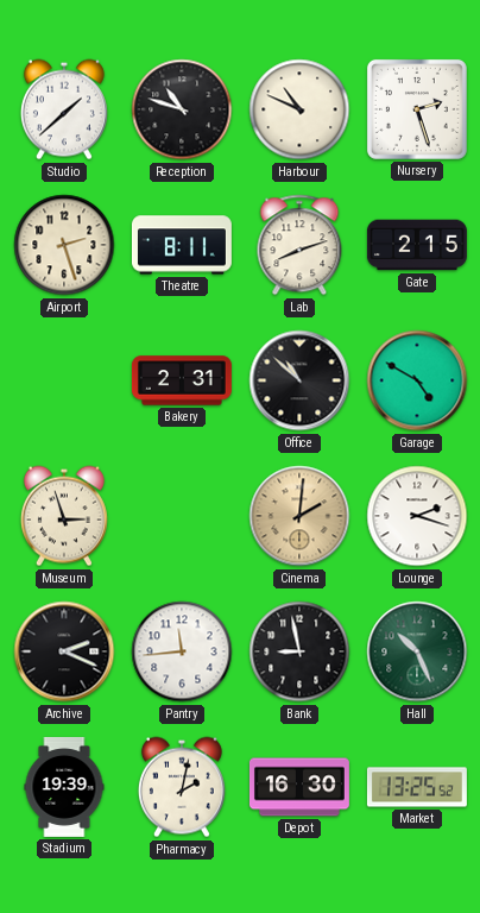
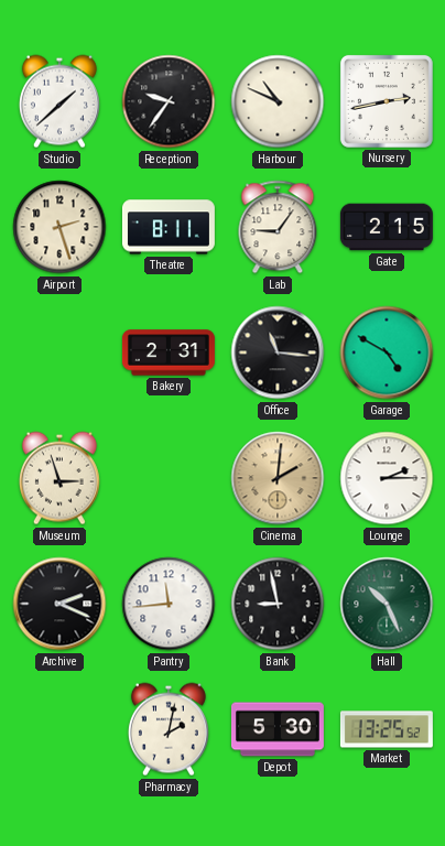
Reception: 10:48 -> 9:36 (169, 101)
Nursery: 2:27 -> 2:43 (387, 101)
Lab: 8:12 -> 9:06 (278, 227)
Office: 10:52 -> 11:16 (278, 352)
Lounge: 2:18 -> 2:15 (387, 478)
Stadium: 19:39 -> none (64, 787)
Depot: 16:30 -> 5:30 (278, 729)
